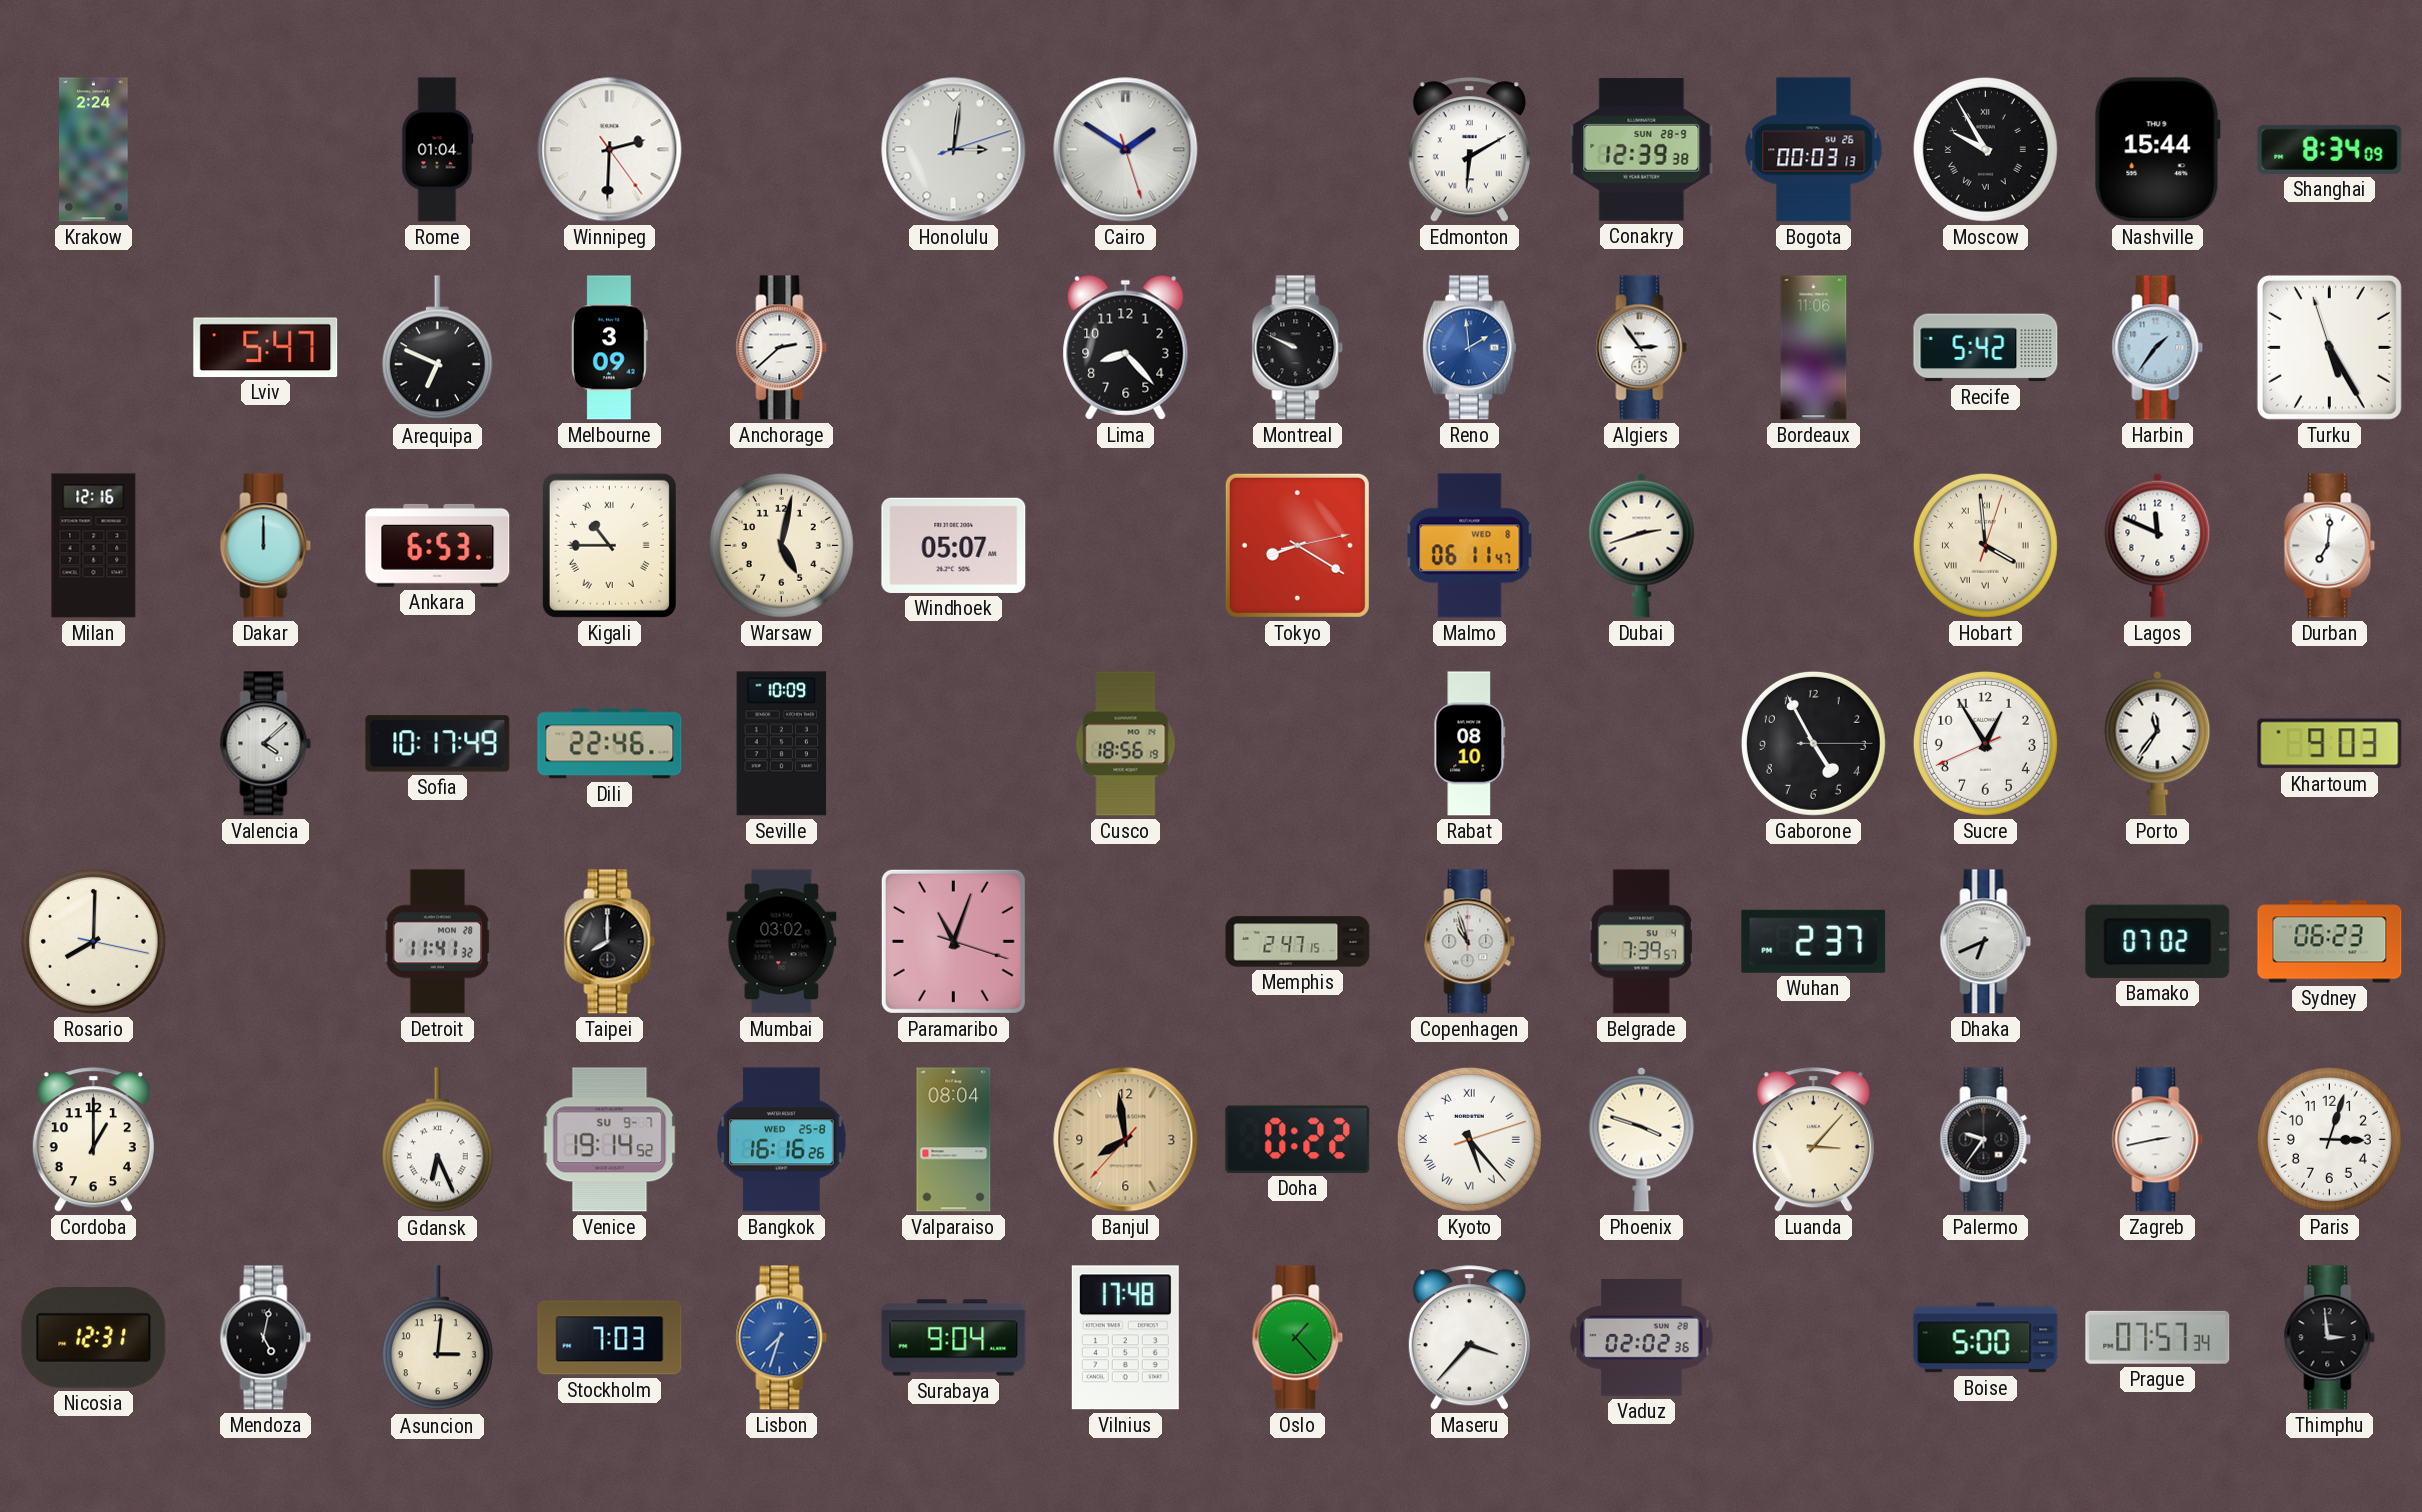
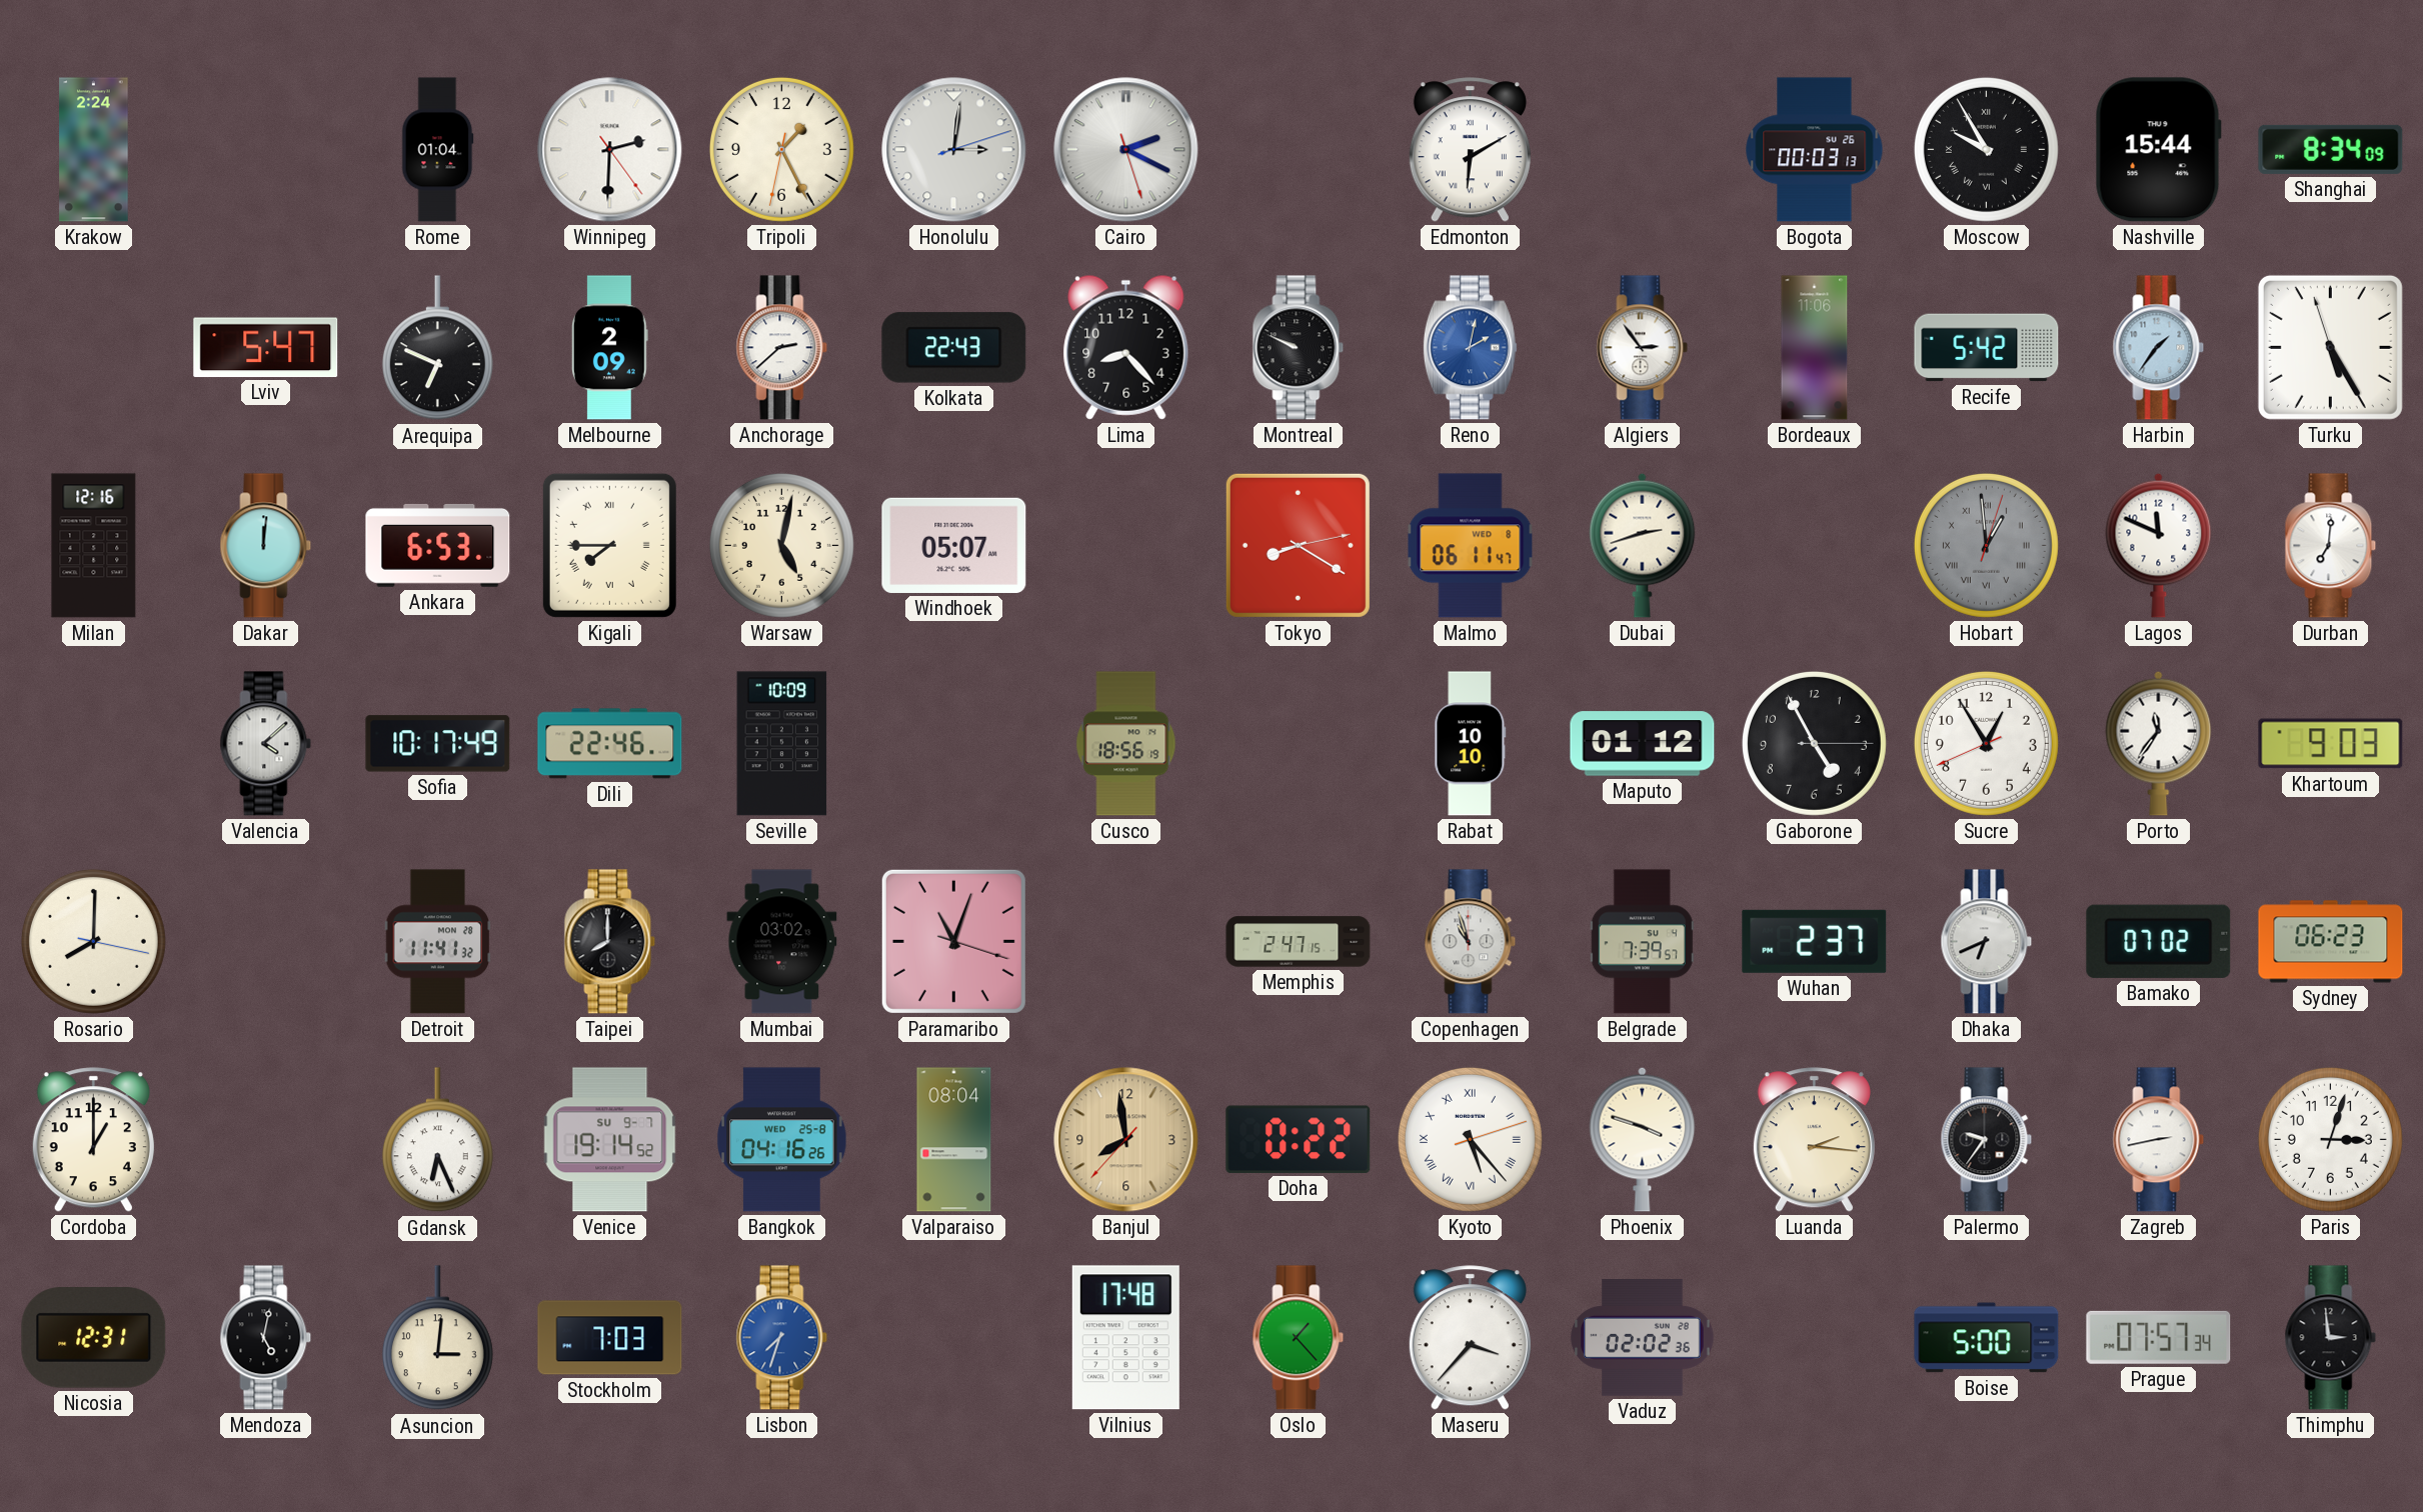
Tripoli: none -> 1:25 (781, 149)
Cairo: 1:50 -> 2:19 (1126, 150)
Conakry: 12:39 -> none (1642, 150)
Melbourne: 3:09 -> 2:09 (609, 348)
Kolkata: none -> 22:43 (954, 348)
Reno: 1:59 -> 2:02 (1470, 348)
Dakar: 12:00 -> 12:01 (266, 546)
Kigali: 10:45 -> 7:45 (609, 545)
Hobart: 3:59 -> 12:59 (1986, 545)
Hobart dial: cream -> grey (1986, 545)
Rabat: 08:10 -> 10:10 (1471, 744)
Maputo: none -> 01:12 (1643, 744)
Bangkok: 16:16 -> 04:16 (782, 1140)
Luanda: 3:07 -> 2:16 (1814, 1140)
Surabaya: 9:04 -> none (954, 1338)
